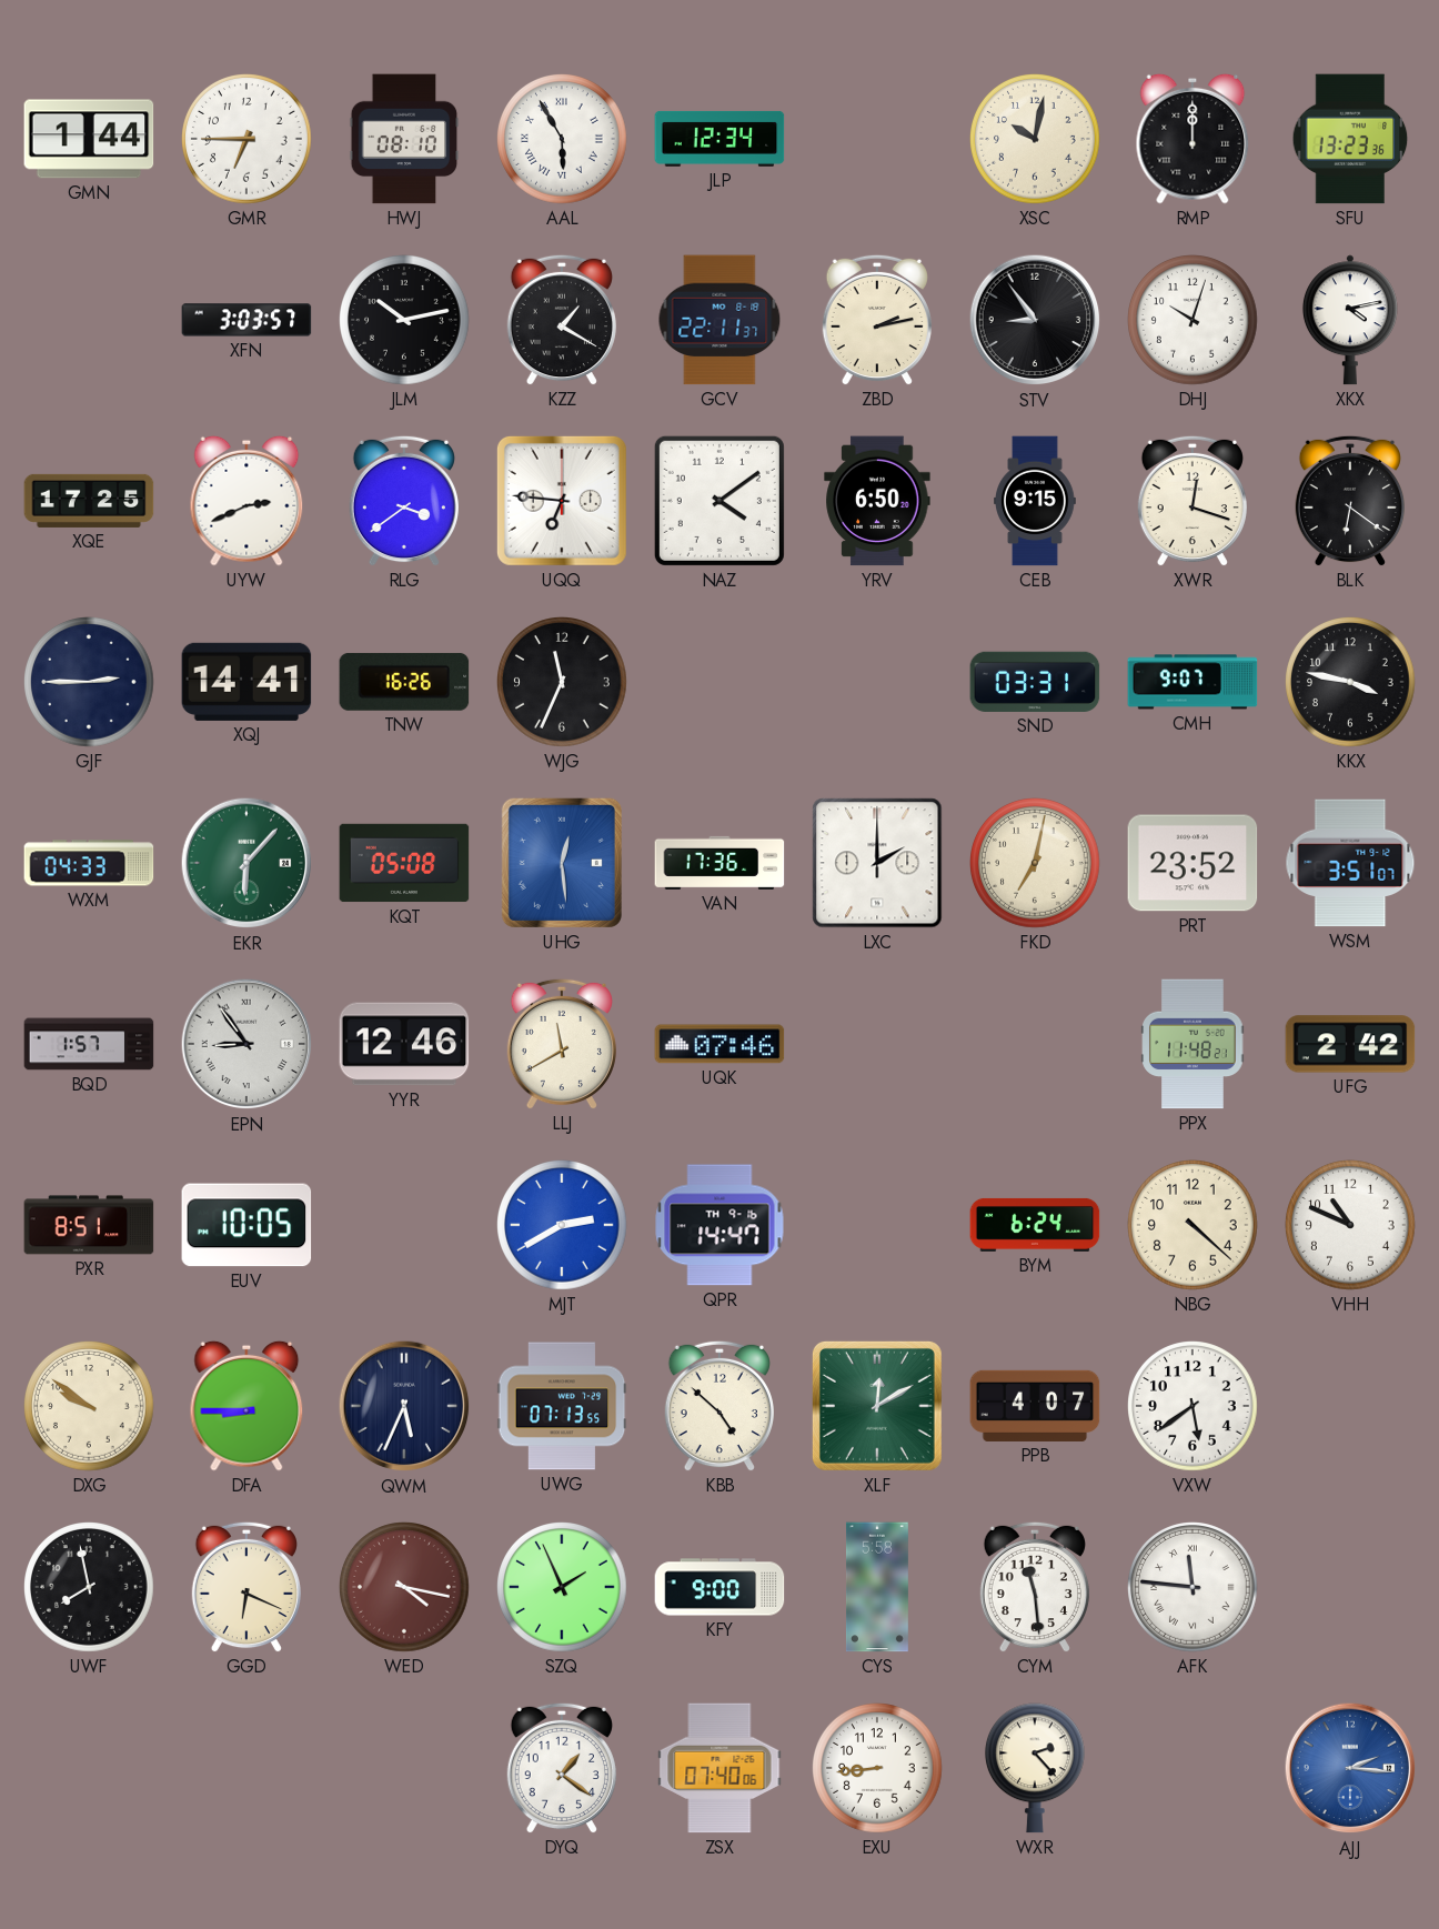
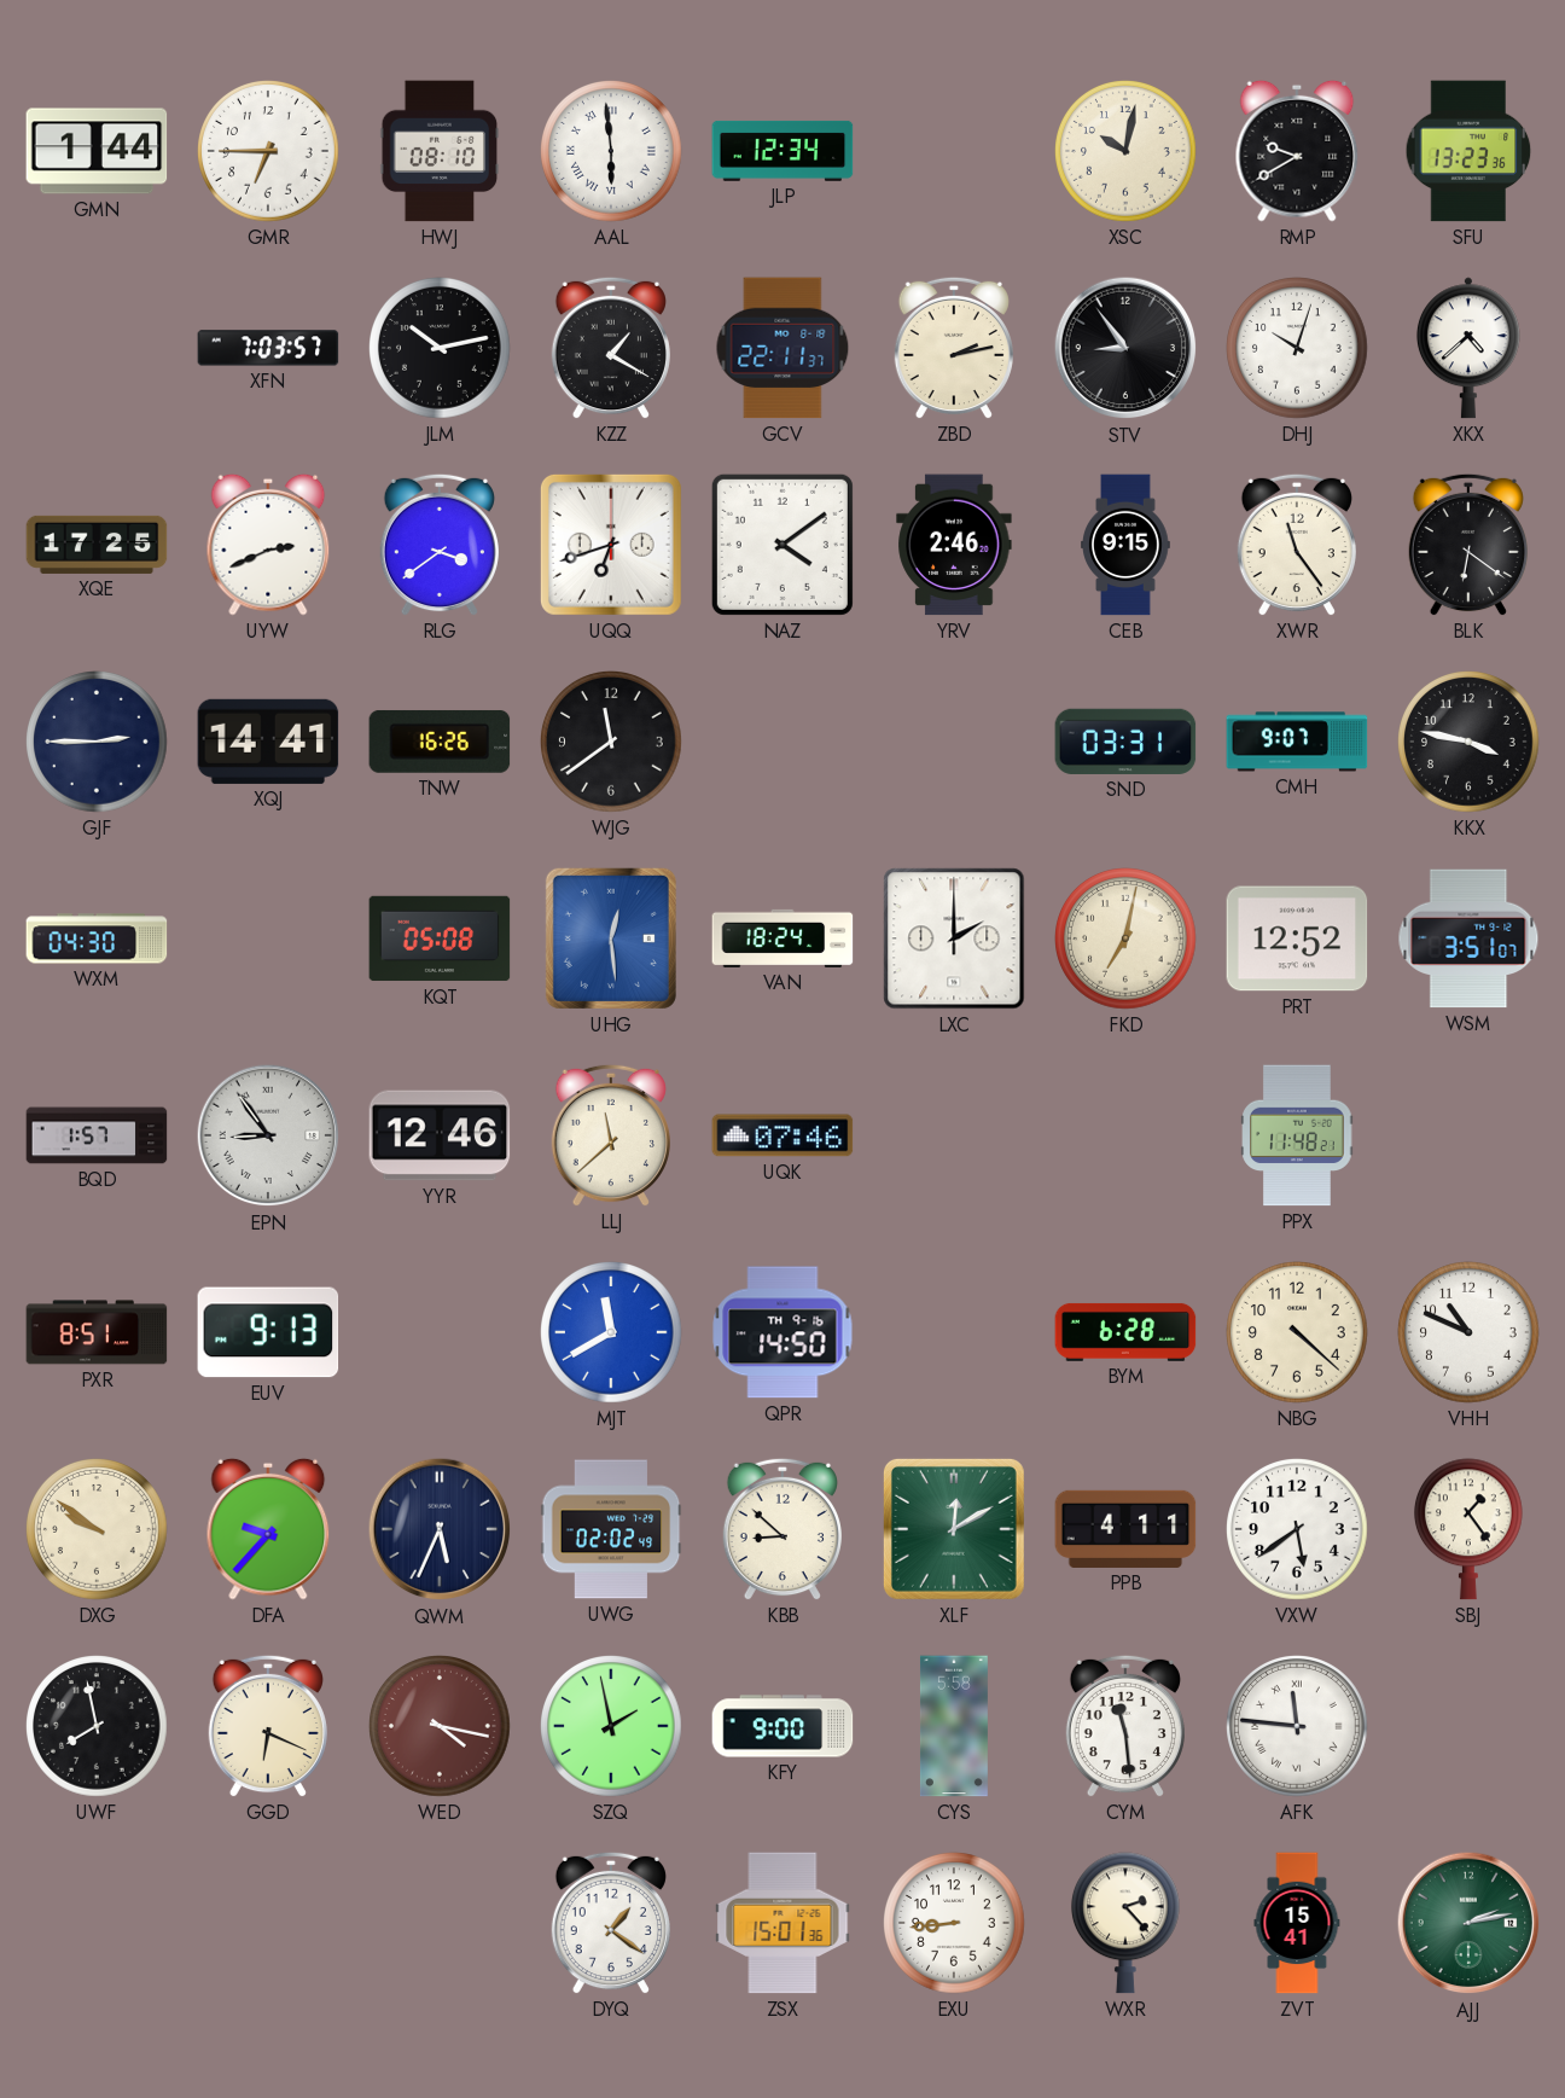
AAL: 5:55 -> 5:59 (612, 152)
RMP: 12:00 -> 9:40 (1297, 151)
XFN: 3:03 -> 7:03 (268, 348)
XKX: 4:13 -> 4:38 (1468, 348)
UQQ: 6:46 -> 6:42 (611, 545)
YRV: 6:50 -> 2:46 (954, 545)
XWR: 12:18 -> 11:24 (1297, 545)
WJG: 11:34 -> 11:39 (612, 743)
WXM: 04:33 -> 04:30 (97, 938)
EKR: 6:07 -> none (246, 863)
VAN: 17:36 -> 18:24 (782, 938)
PRT: 23:52 -> 12:52 (1297, 938)
LLJ: 11:40 -> 11:38 (611, 1135)
UFG: 2:42 -> none (1350, 1044)
EUV: 10:05 -> 9:13 (268, 1332)
MJT: 2:40 -> 11:40 (612, 1333)
QPR: 14:47 -> 14:50 (782, 1332)
BYM: 6:24 -> 6:28 (1125, 1332)
DFA: 8:45 -> 9:37 (268, 1529)
UWG: 07:13 -> 02:02 (611, 1529)
KBB: 4:52 -> 8:52 (782, 1529)
PPB: 4:07 -> 4:11 (1125, 1529)
SBJ: none -> 1:24 (1468, 1529)
SZQ: 1:56 -> 1:58 (612, 1727)
ZSX: 07:40 -> 15:01 (782, 1923)
ZVT: none -> 15:41 (1297, 1923)
AJJ: 2:16 -> 2:13 (1468, 1923)
AJJ dial: blue -> green (1468, 1923)
